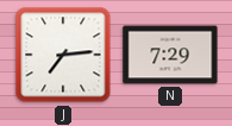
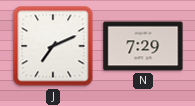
J: 7:14 -> 7:11 (53, 46)
